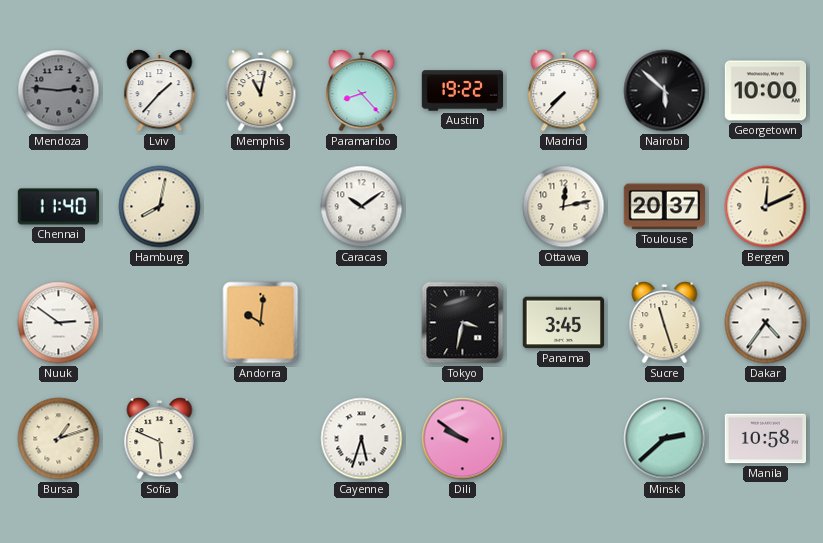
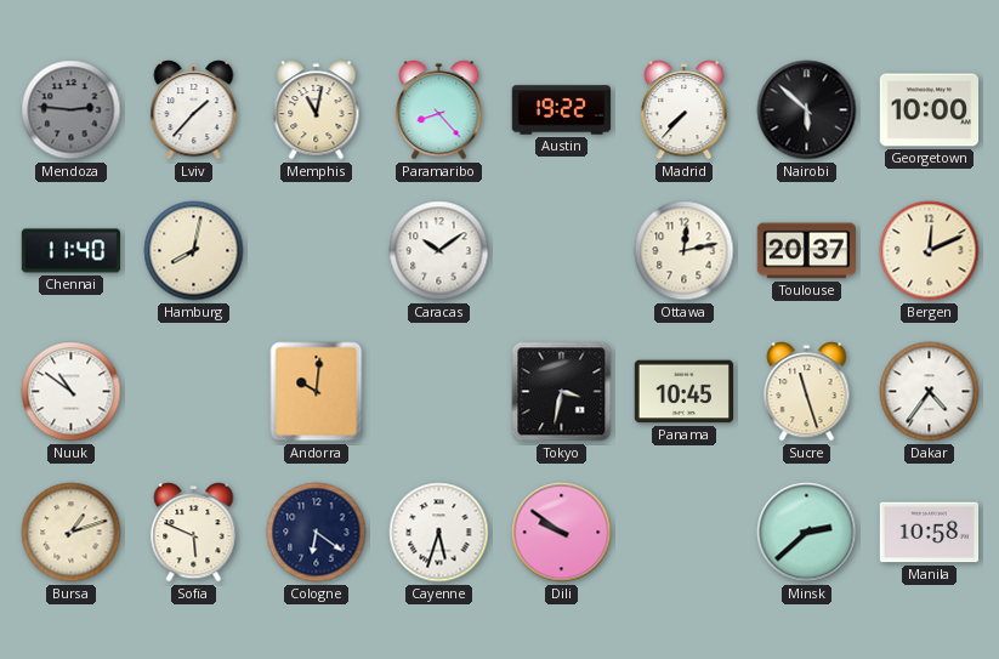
Nuuk: 2:51 -> 10:51 (72, 392)
Panama: 3:45 -> 10:45 (685, 392)
Cologne: none -> 6:21 (317, 533)
